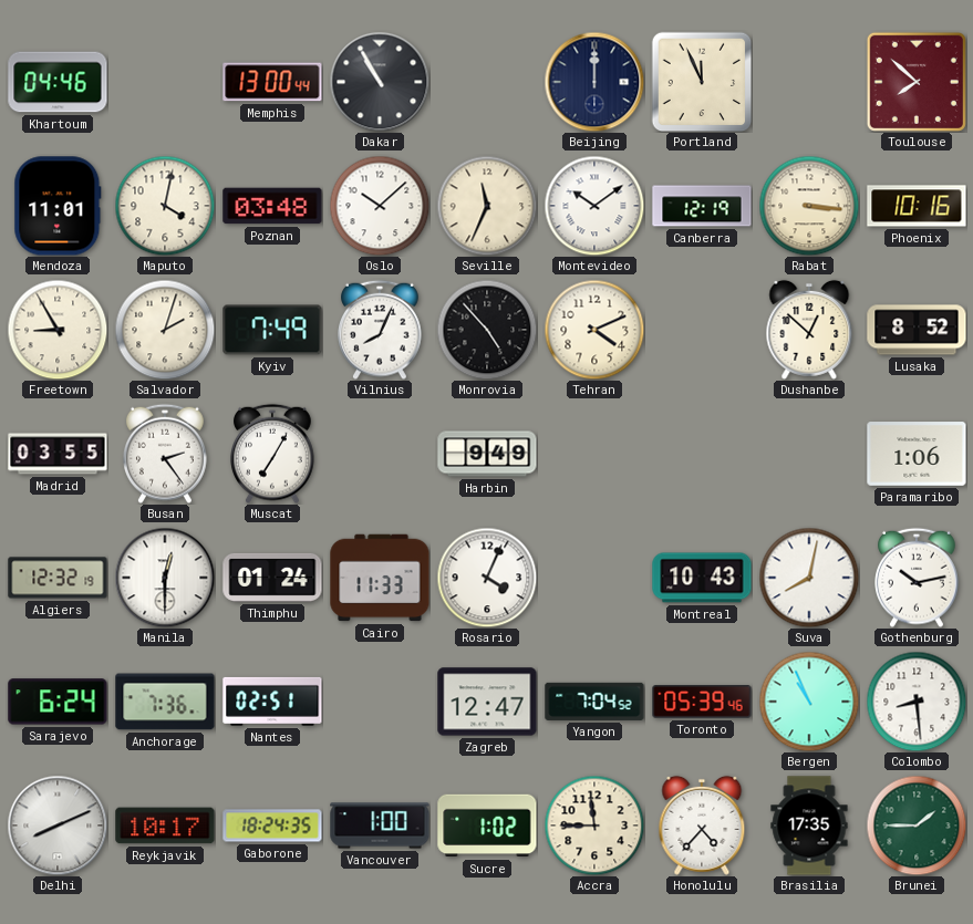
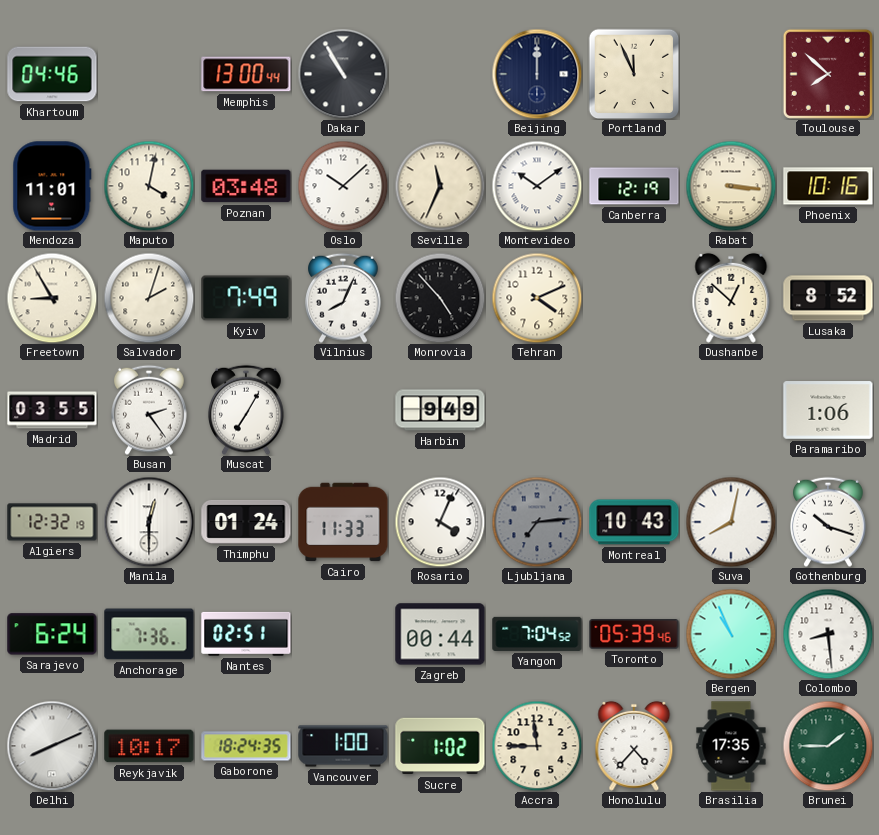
Ljubljana: none -> 7:14 (537, 522)
Gothenburg: 10:13 -> 10:18 (829, 522)
Zagreb: 12:47 -> 00:44 (440, 634)
